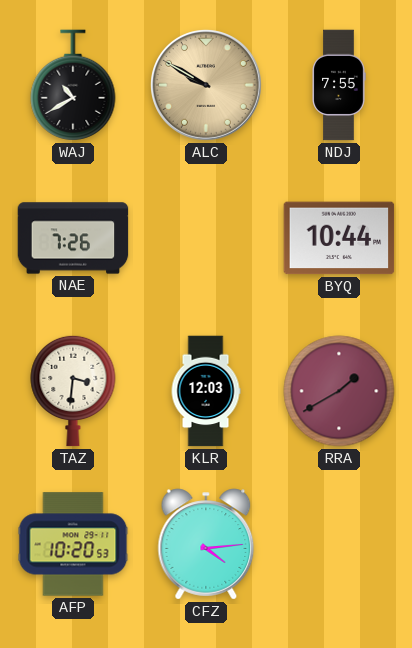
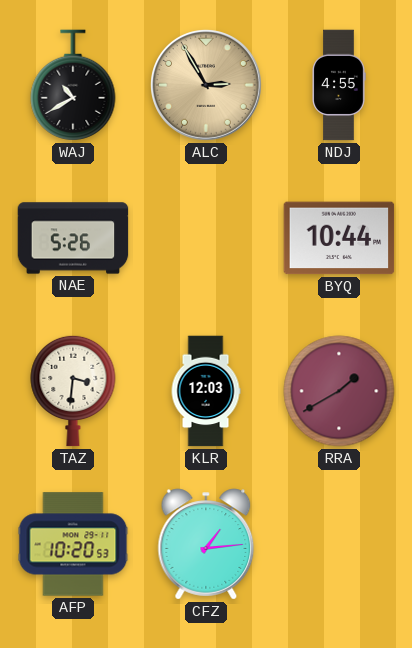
ALC: 9:50 -> 2:55 (207, 86)
NDJ: 7:55 -> 4:55 (339, 85)
NAE: 7:26 -> 5:26 (73, 238)
CFZ: 4:14 -> 1:14 (206, 544)
